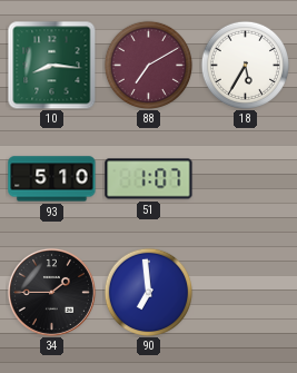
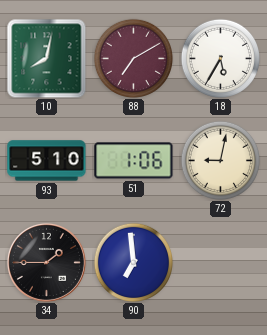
10: 8:16 -> 8:02 (46, 58)
51: 1:07 -> 1:06 (134, 161)
72: none -> 9:02 (220, 160)
